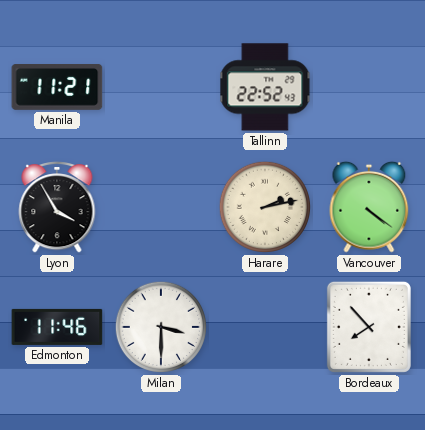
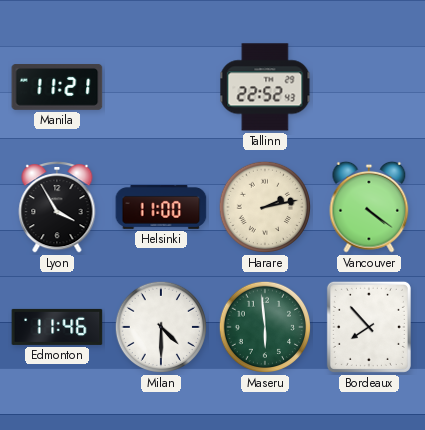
Helsinki: none -> 11:00 (161, 207)
Milan: 3:30 -> 4:30 (161, 327)
Maseru: none -> 5:59 (265, 327)
